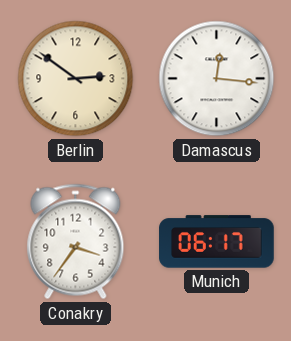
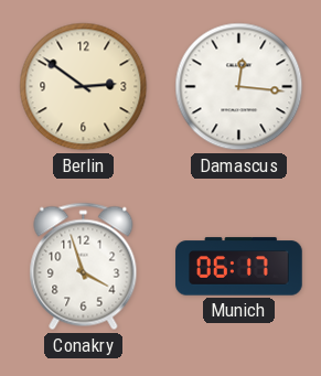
Conakry: 3:36 -> 3:57 (84, 267)
